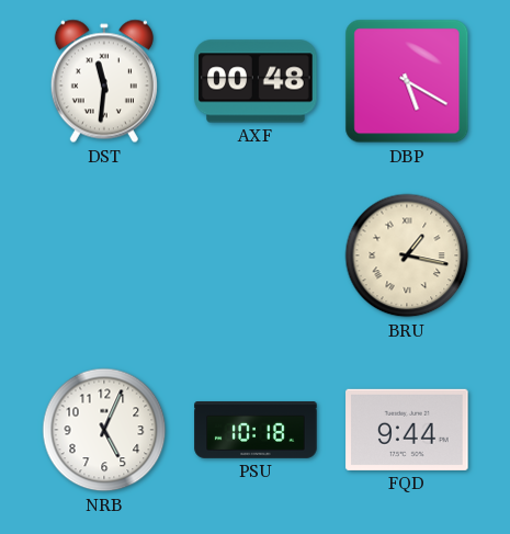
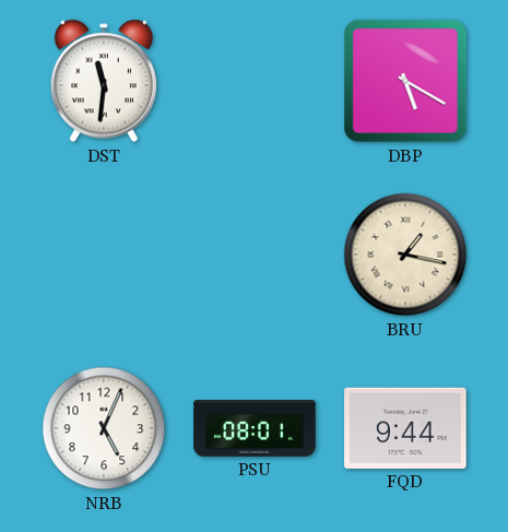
AXF: 00:48 -> none (256, 81)
PSU: 10:18 -> 08:01 (255, 429)
